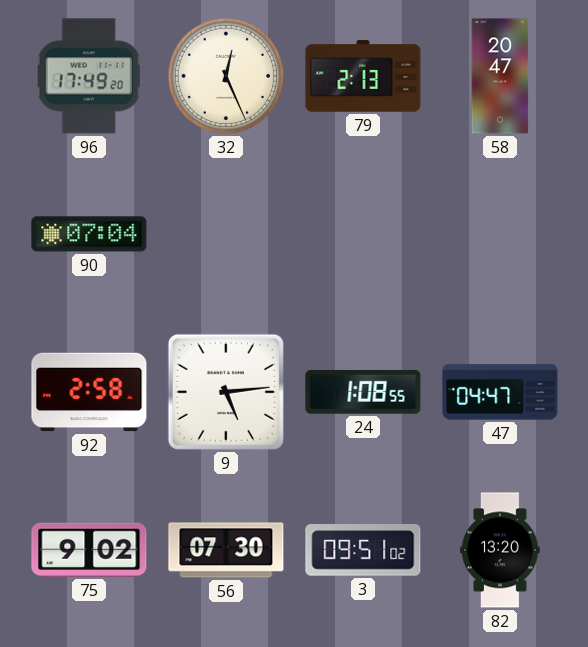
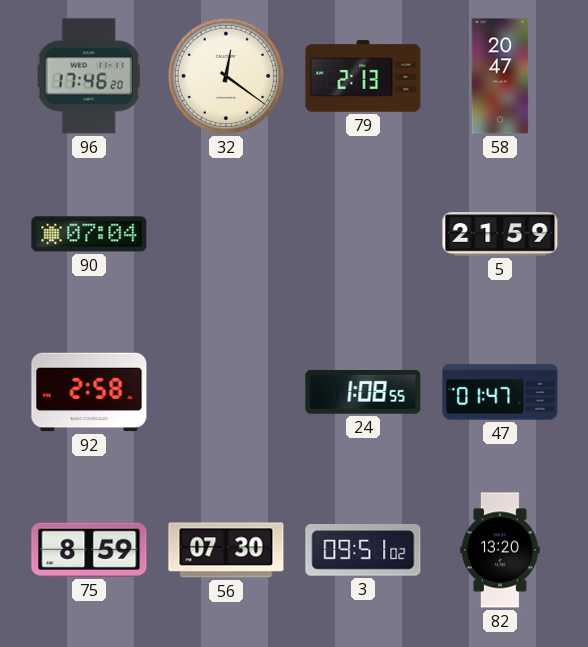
96: 17:49 -> 17:46 (89, 76)
32: 12:26 -> 12:21 (226, 76)
5: none -> 21:59 (500, 234)
9: 5:14 -> none (226, 392)
47: 04:47 -> 01:47 (500, 392)
75: 9:02 -> 8:59 (89, 550)
